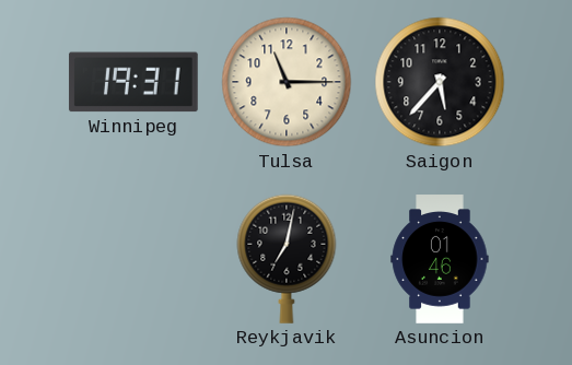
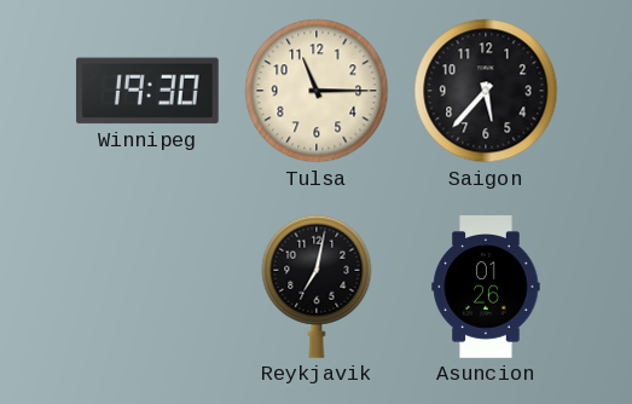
Winnipeg: 19:31 -> 19:30 (147, 91)
Asuncion: 01:46 -> 01:26 (486, 287)
